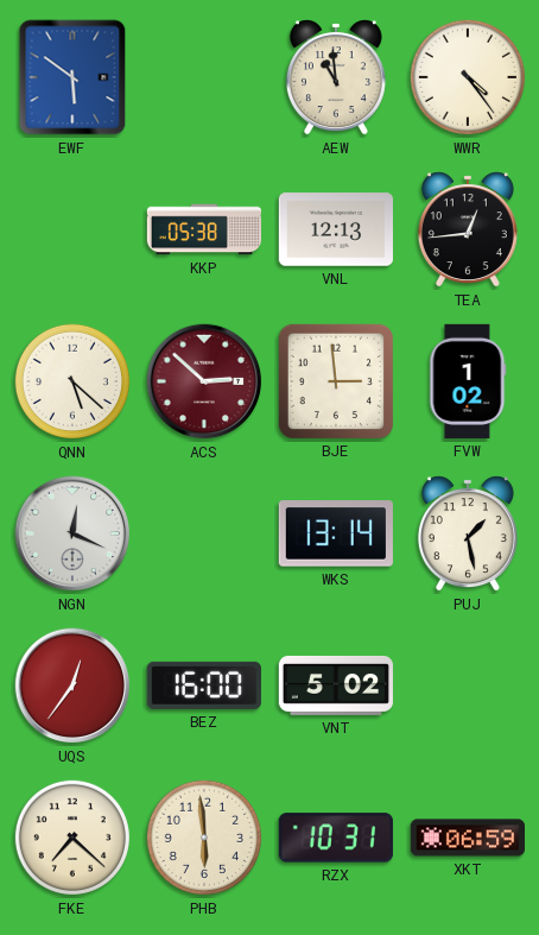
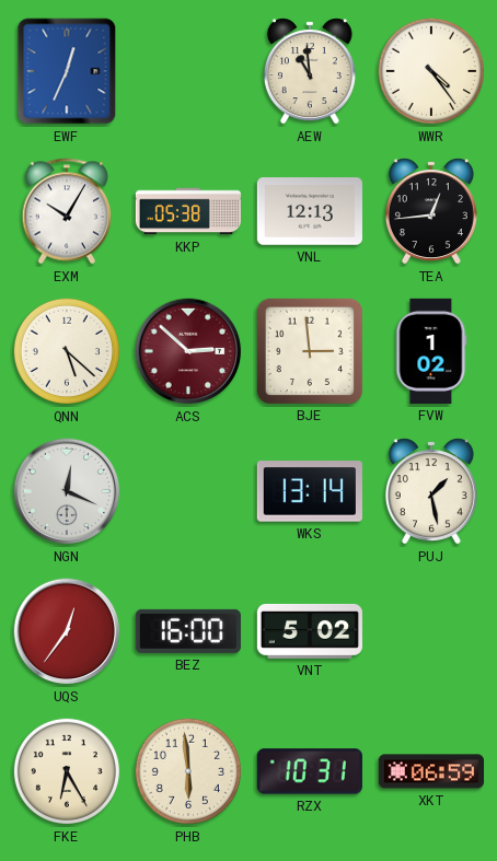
EWF: 5:51 -> 12:34 (67, 71)
EXM: none -> 10:05 (67, 211)
FKE: 7:22 -> 6:25 (67, 771)
